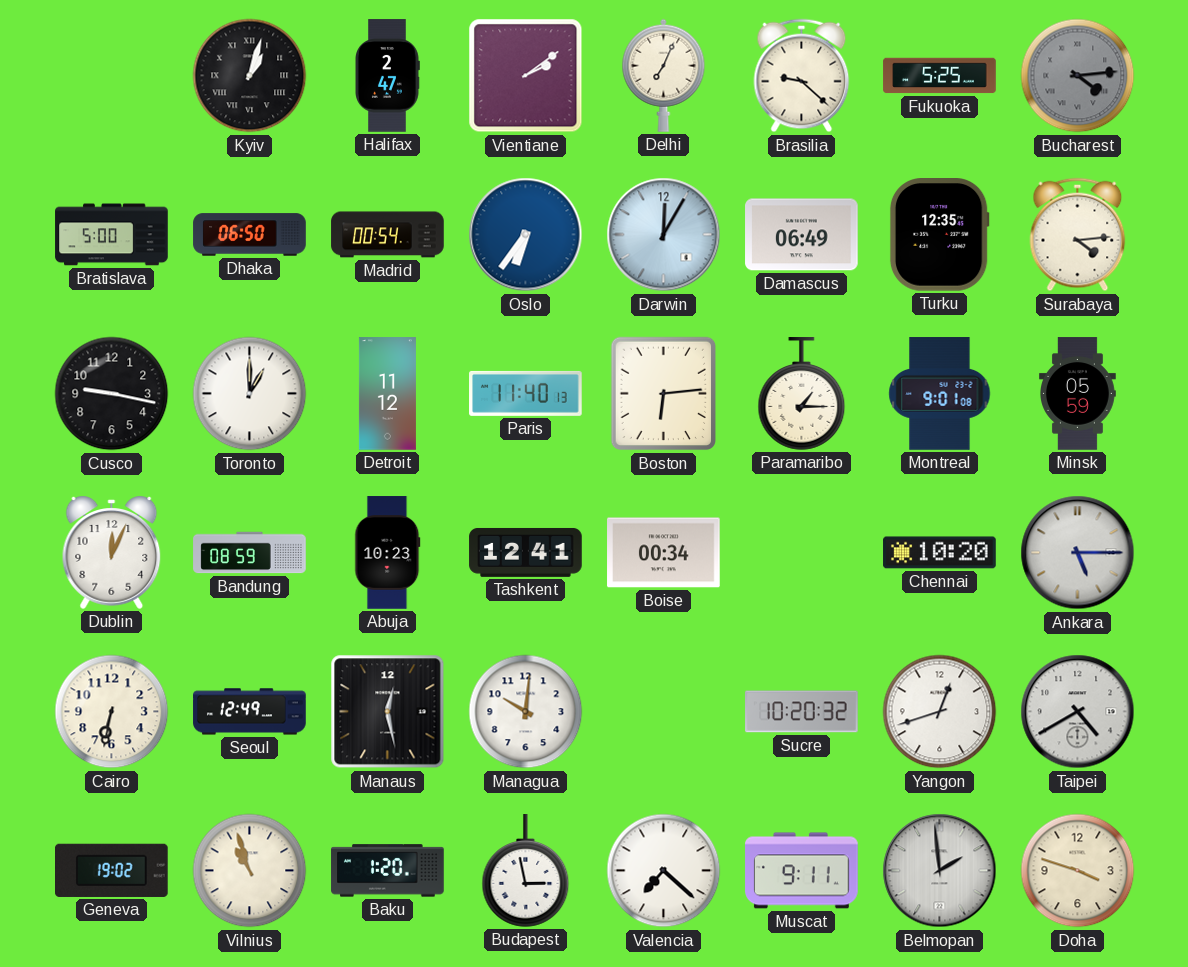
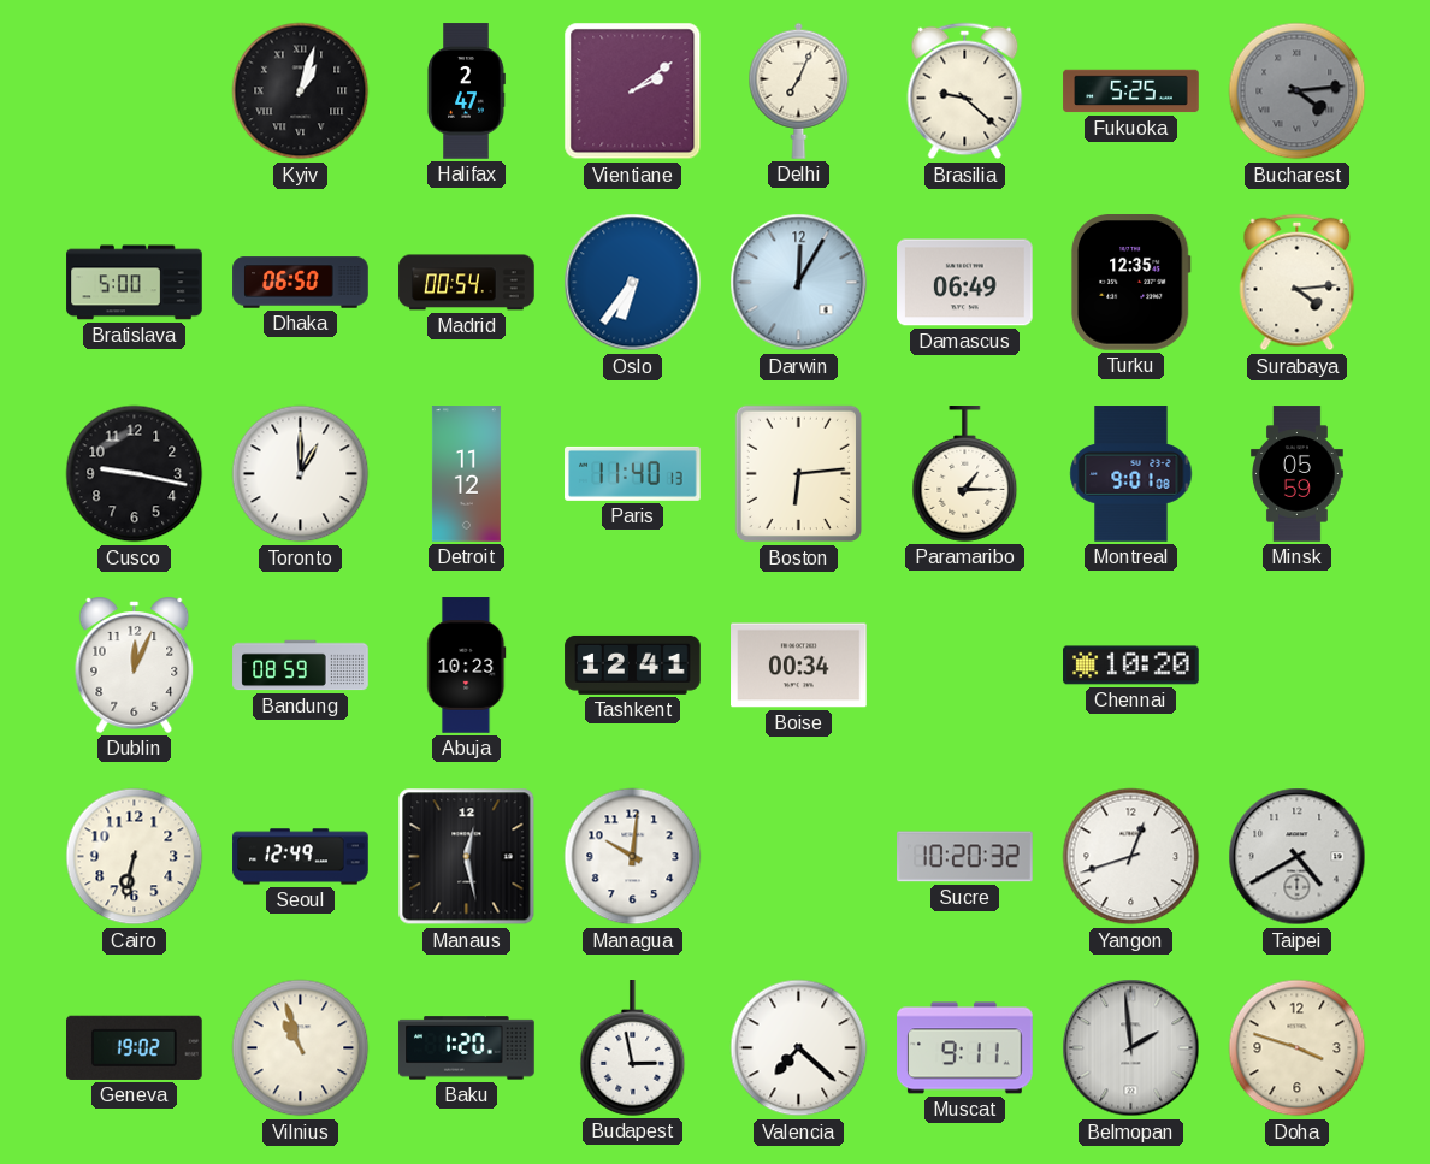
Ankara: 5:15 -> none (1078, 553)
